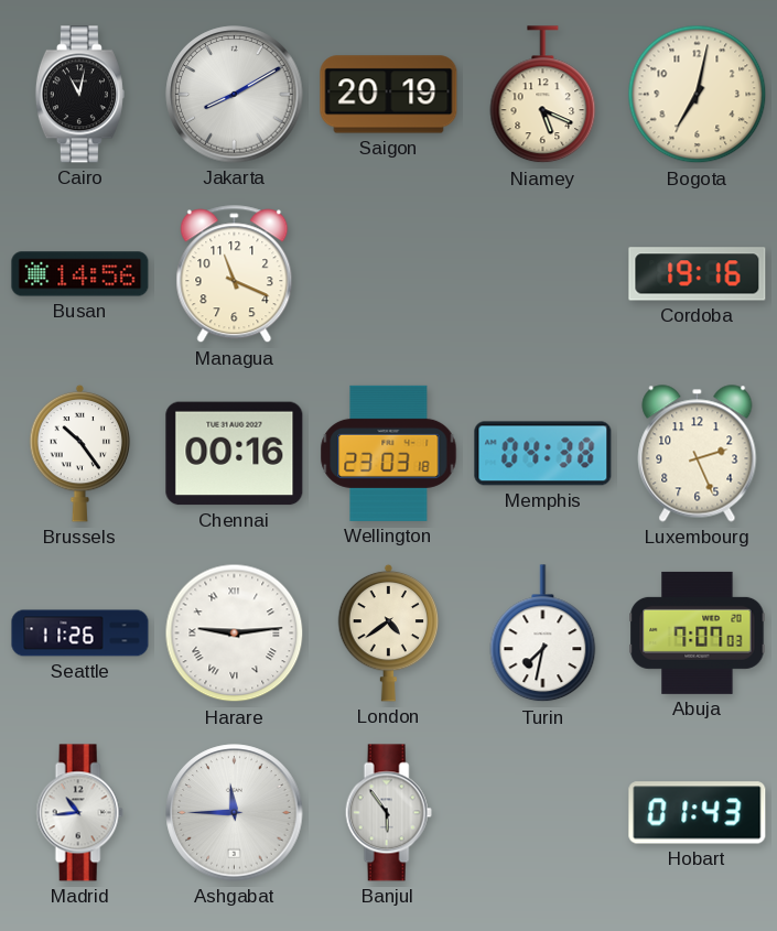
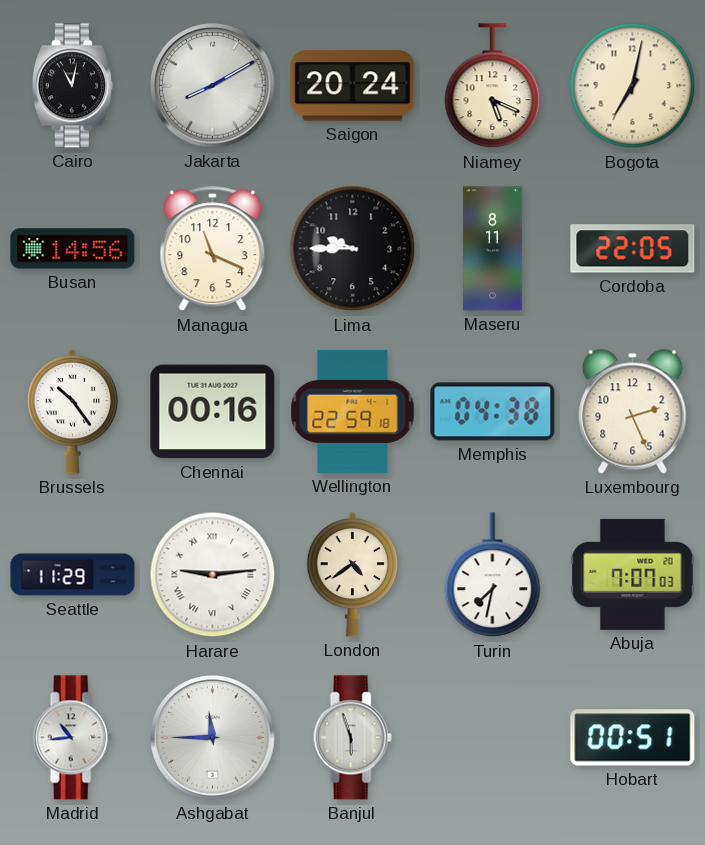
Saigon: 20:19 -> 20:24 (353, 86)
Lima: none -> 9:45 (353, 249)
Maseru: none -> 8:11 (493, 249)
Cordoba: 19:16 -> 22:05 (633, 249)
Wellington: 23:03 -> 22:59 (353, 411)
Seattle: 11:26 -> 11:29 (73, 575)
Banjul: 5:54 -> 5:57 (352, 738)
Hobart: 01:43 -> 00:51 (633, 738)
